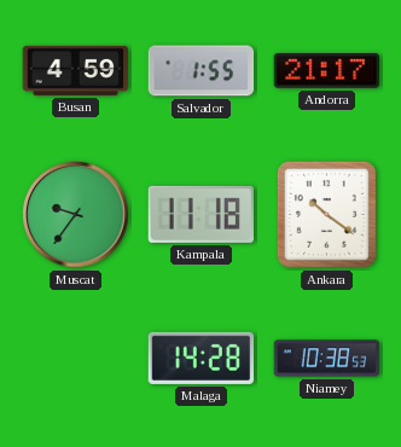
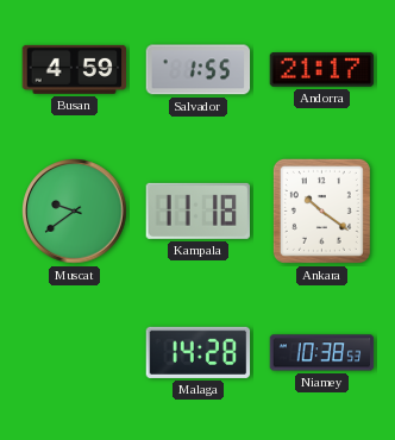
Muscat: 9:36 -> 9:39 (75, 212)
